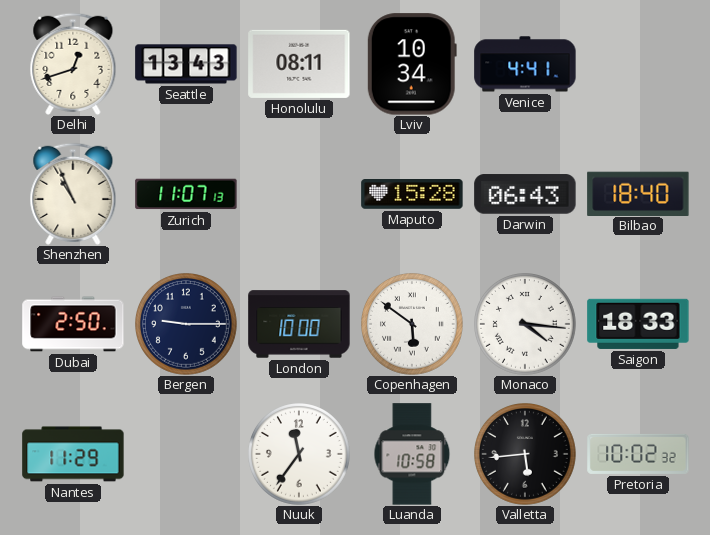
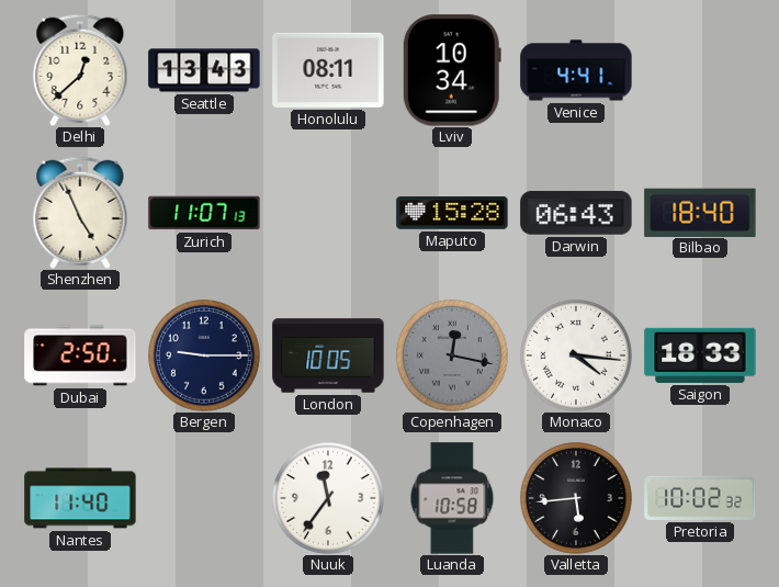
Delhi: 12:42 -> 12:38 (80, 70)
Shenzhen: 10:56 -> 4:56 (80, 213)
London: 10:00 -> 10:05 (328, 355)
Copenhagen: 5:51 -> 12:17 (453, 357)
Copenhagen dial: white -> grey (453, 357)
Nantes: 11:29 -> 11:40 (80, 498)
